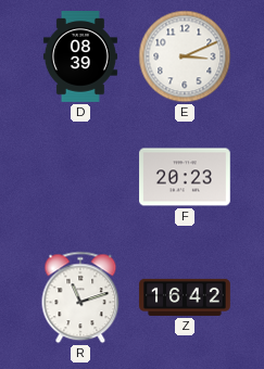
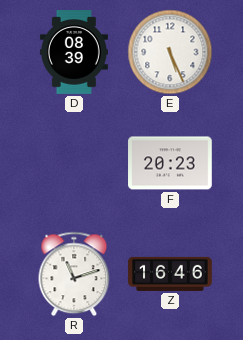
E: 3:11 -> 5:26 (170, 52)
Z: 16:42 -> 16:46 (170, 274)
